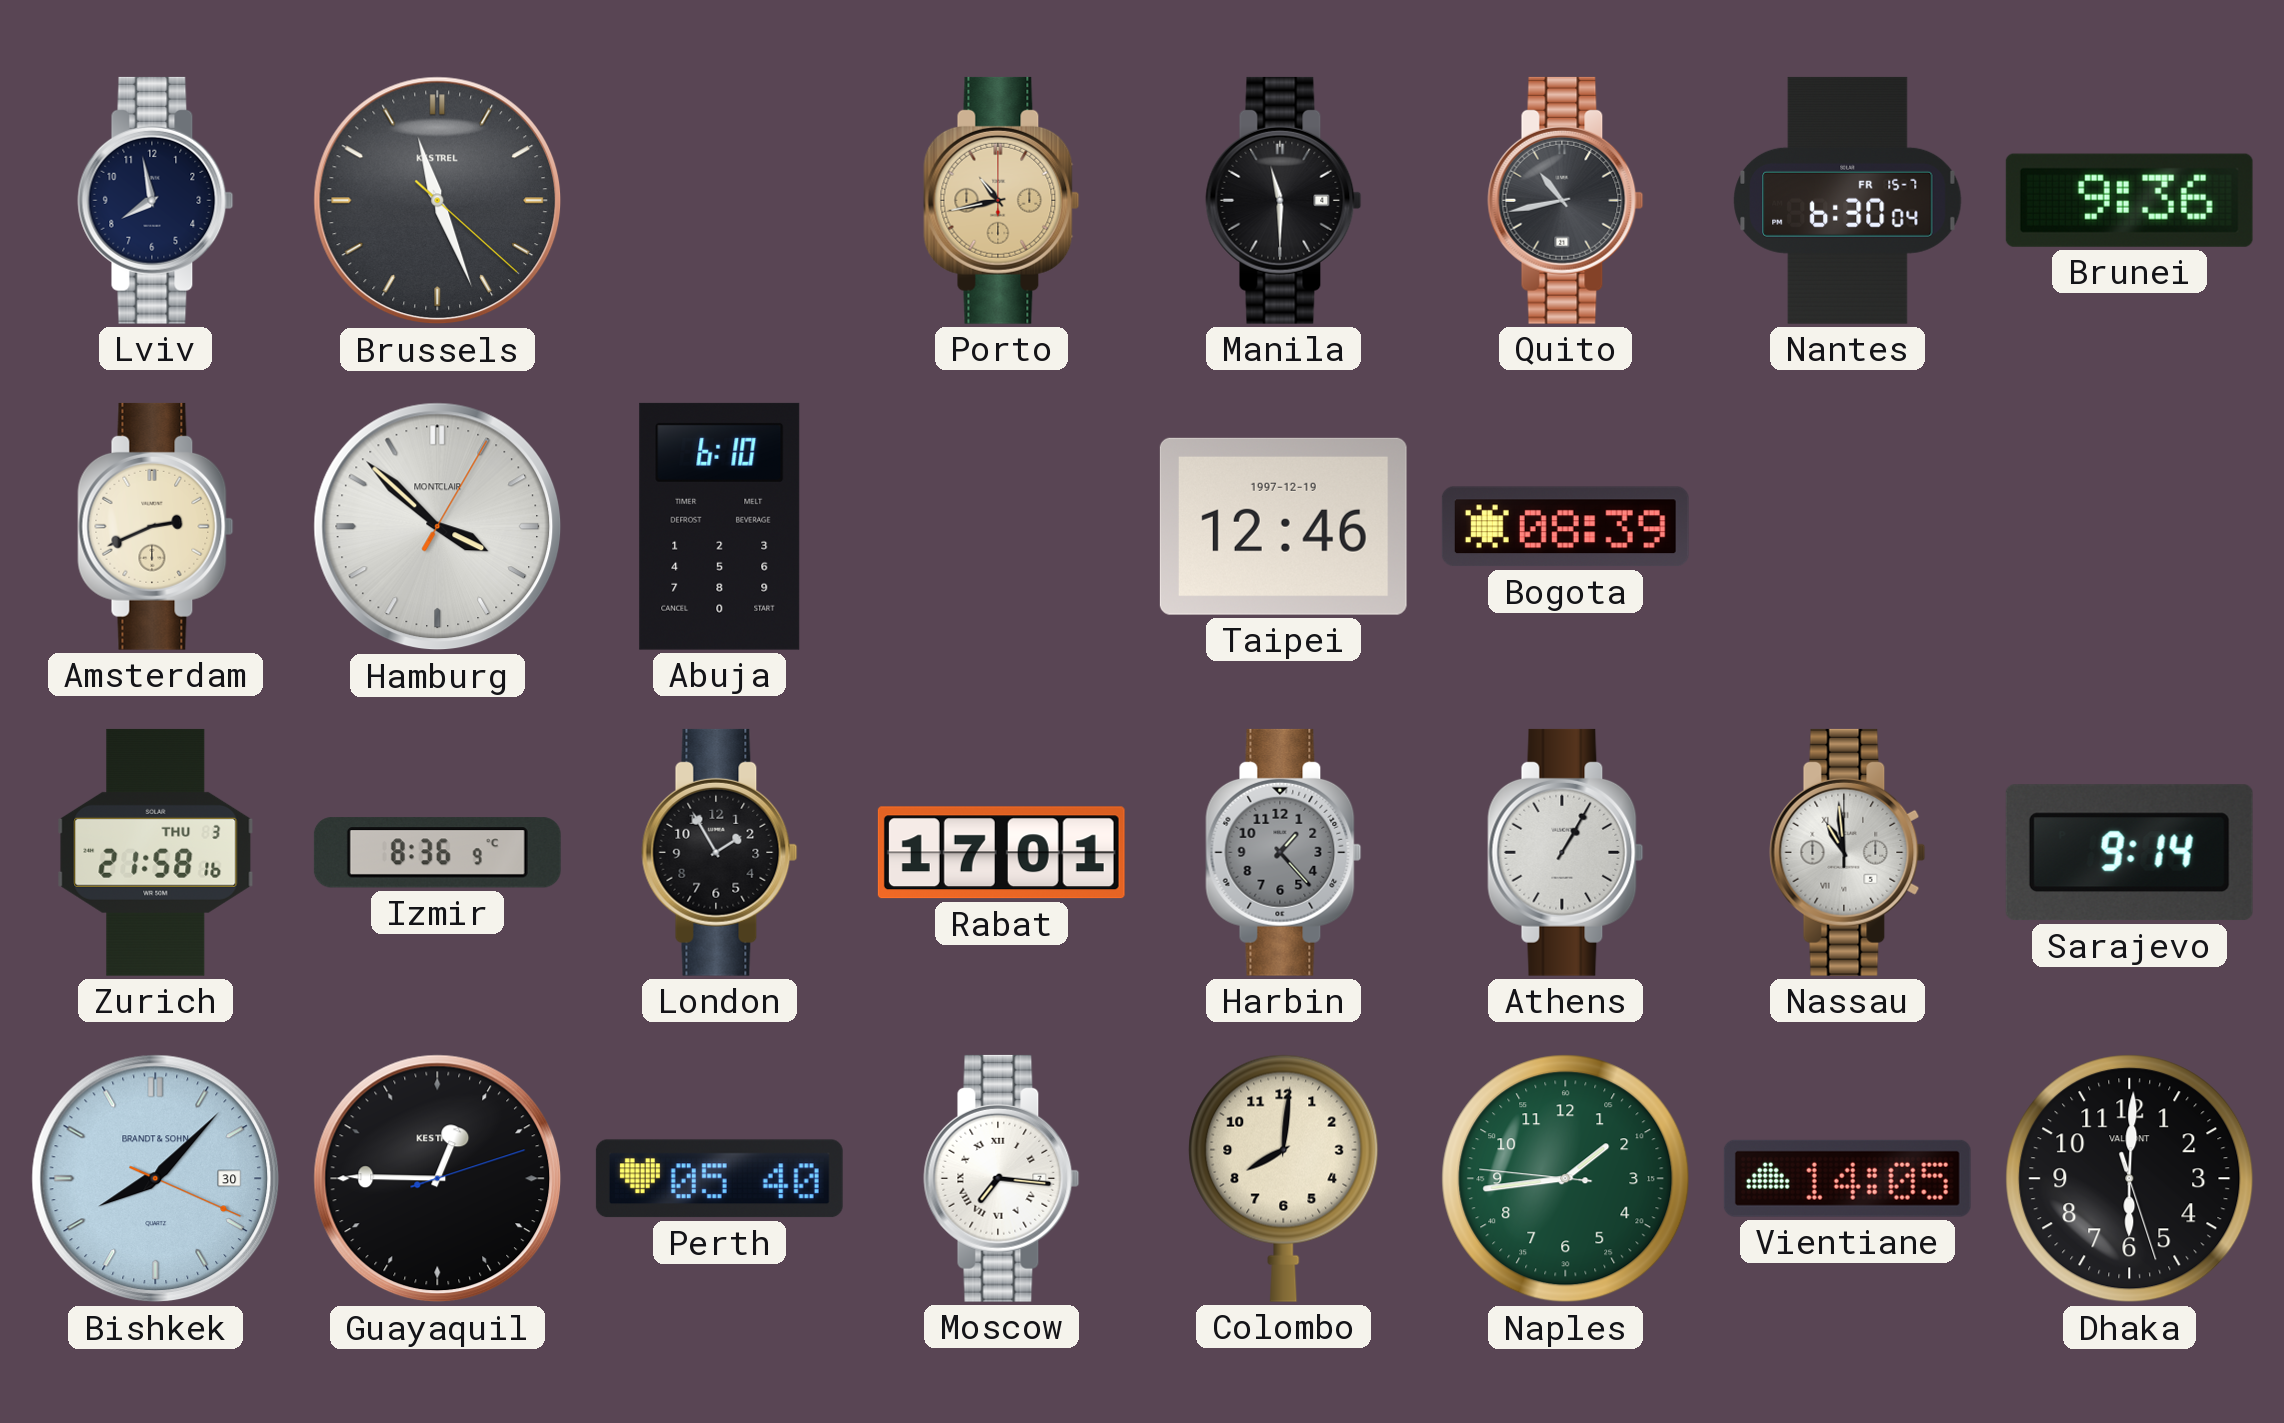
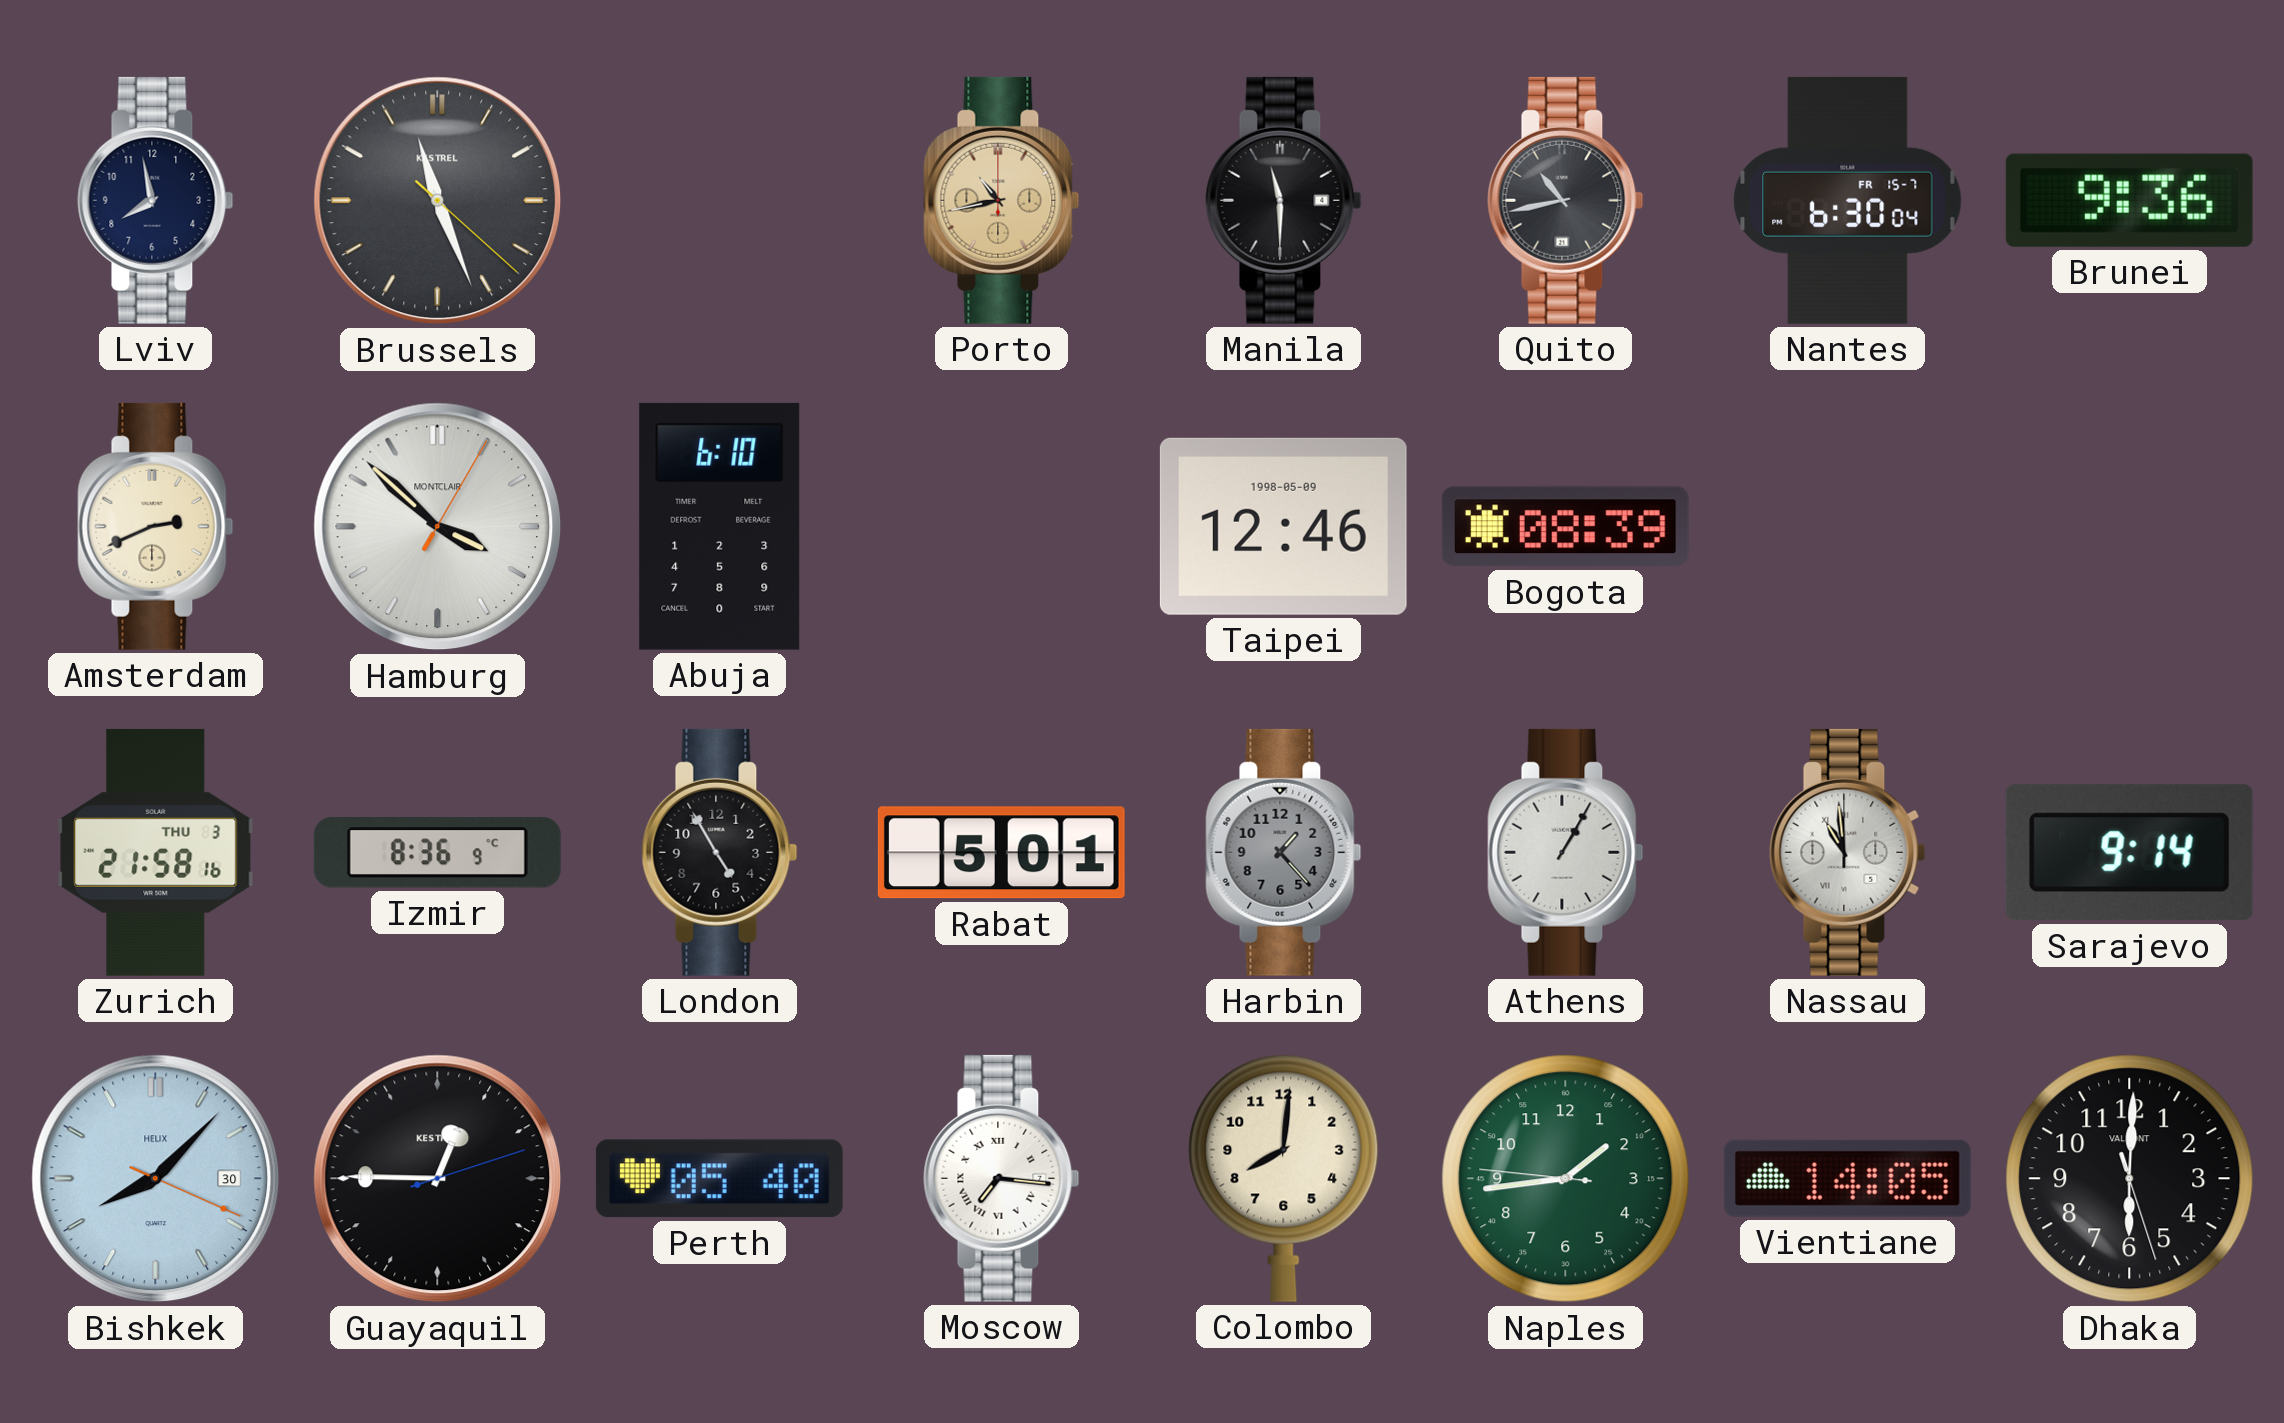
Taipei date: 1997-12-19 -> 1998-05-09 (1283, 526)
London: 1:55 -> 4:55 (720, 852)
Rabat: 17:01 -> 5:01 (1001, 853)
Bishkek brand: BRANDT & SOHN -> HELIX (156, 1179)
